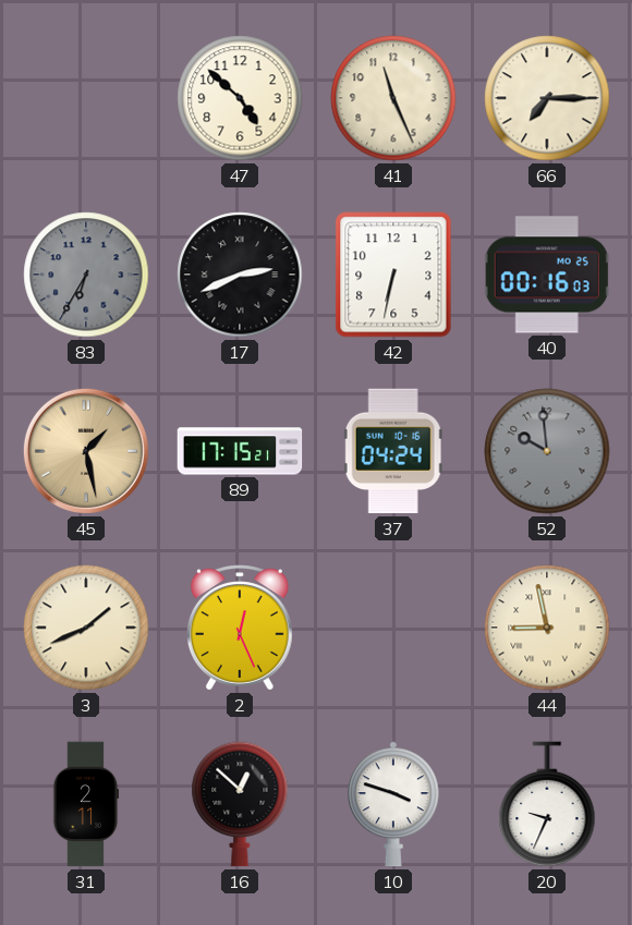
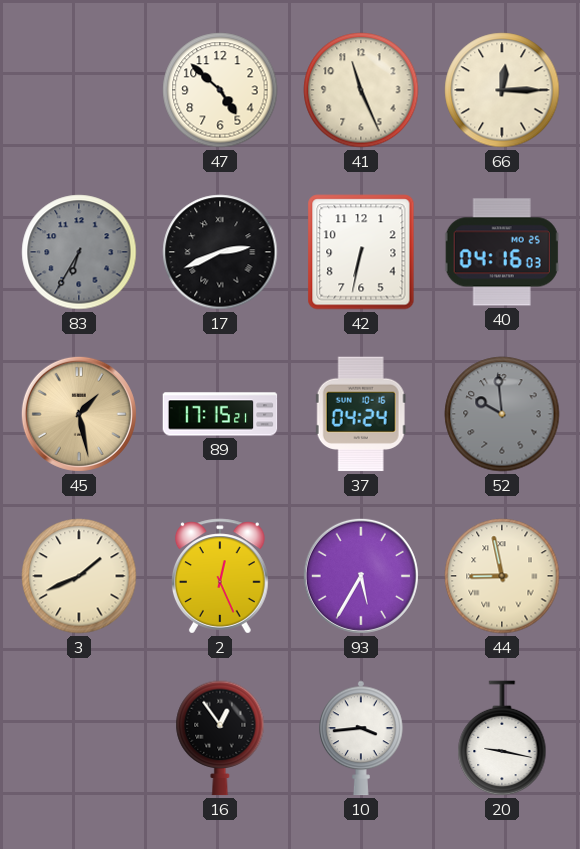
66: 7:15 -> 12:15 (502, 90)
40: 00:16 -> 04:16 (502, 252)
93: none -> 5:35 (361, 576)
31: 2:11 -> none (86, 804)
16: 12:52 -> 12:54 (220, 738)
10: 3:48 -> 3:44 (362, 738)
20: 9:34 -> 9:17 (502, 738)
